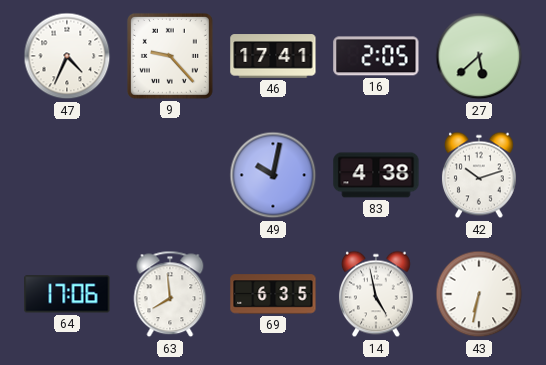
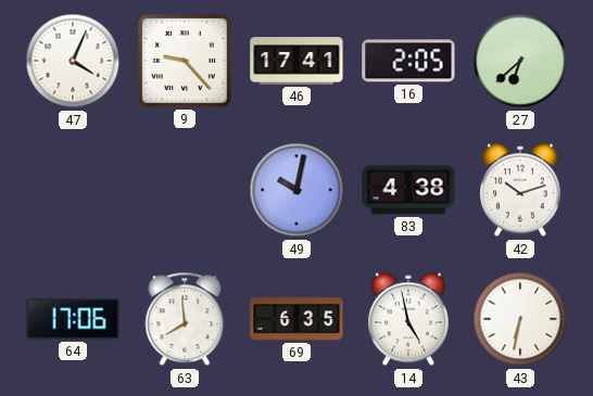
47: 4:34 -> 4:04 (73, 61)
27: 5:38 -> 6:38 (520, 61)
